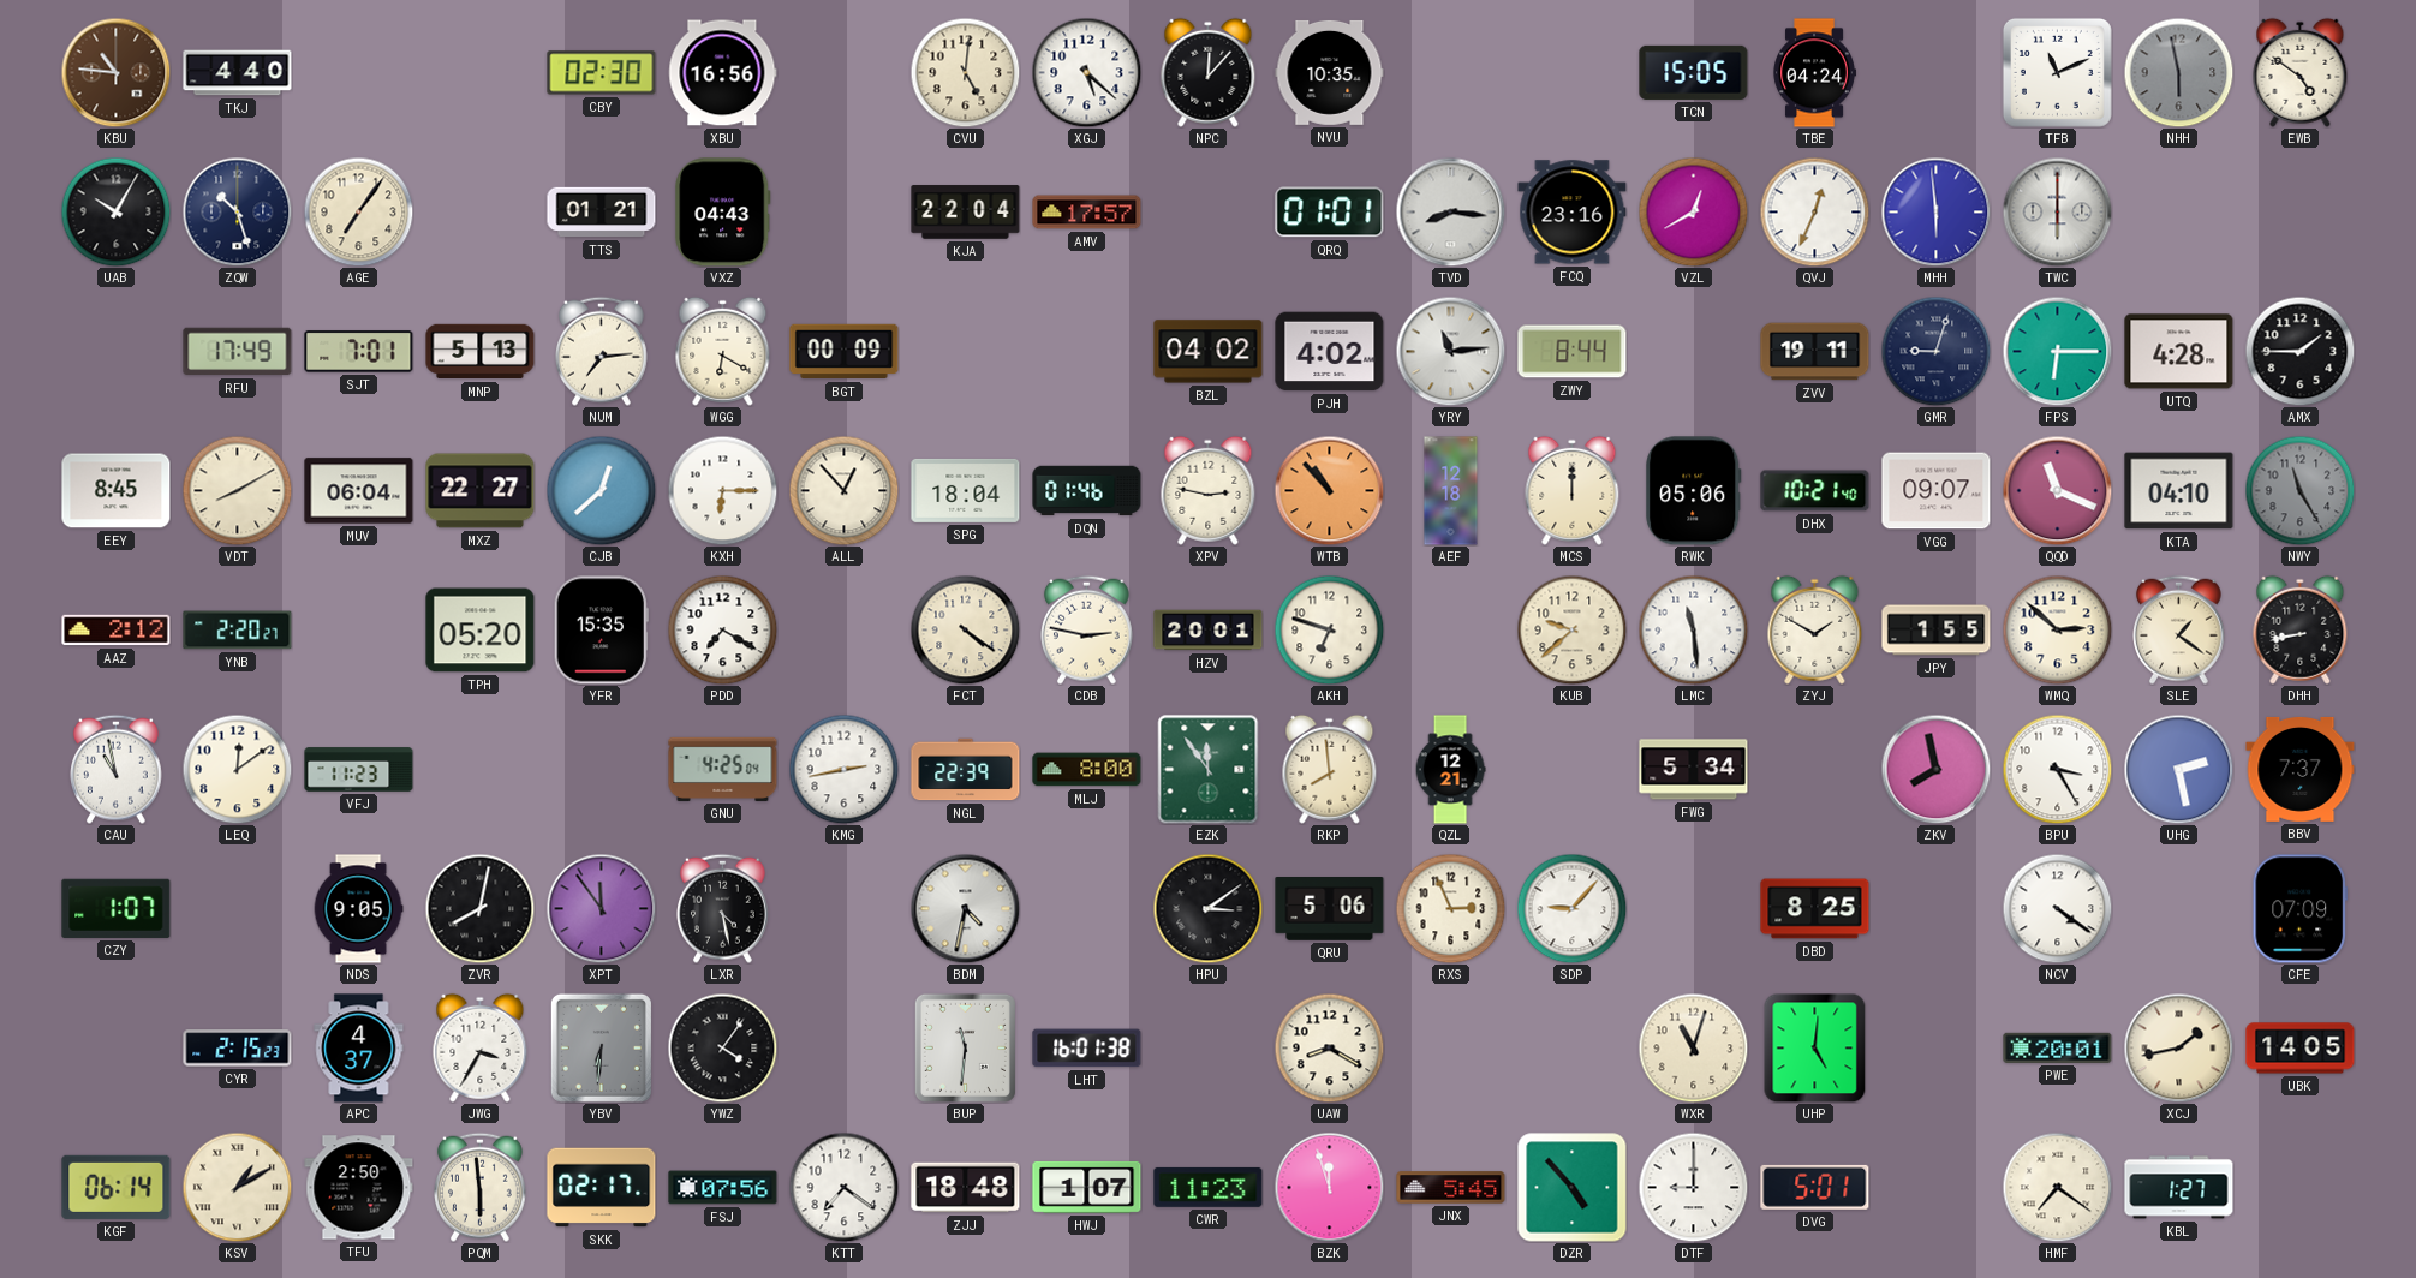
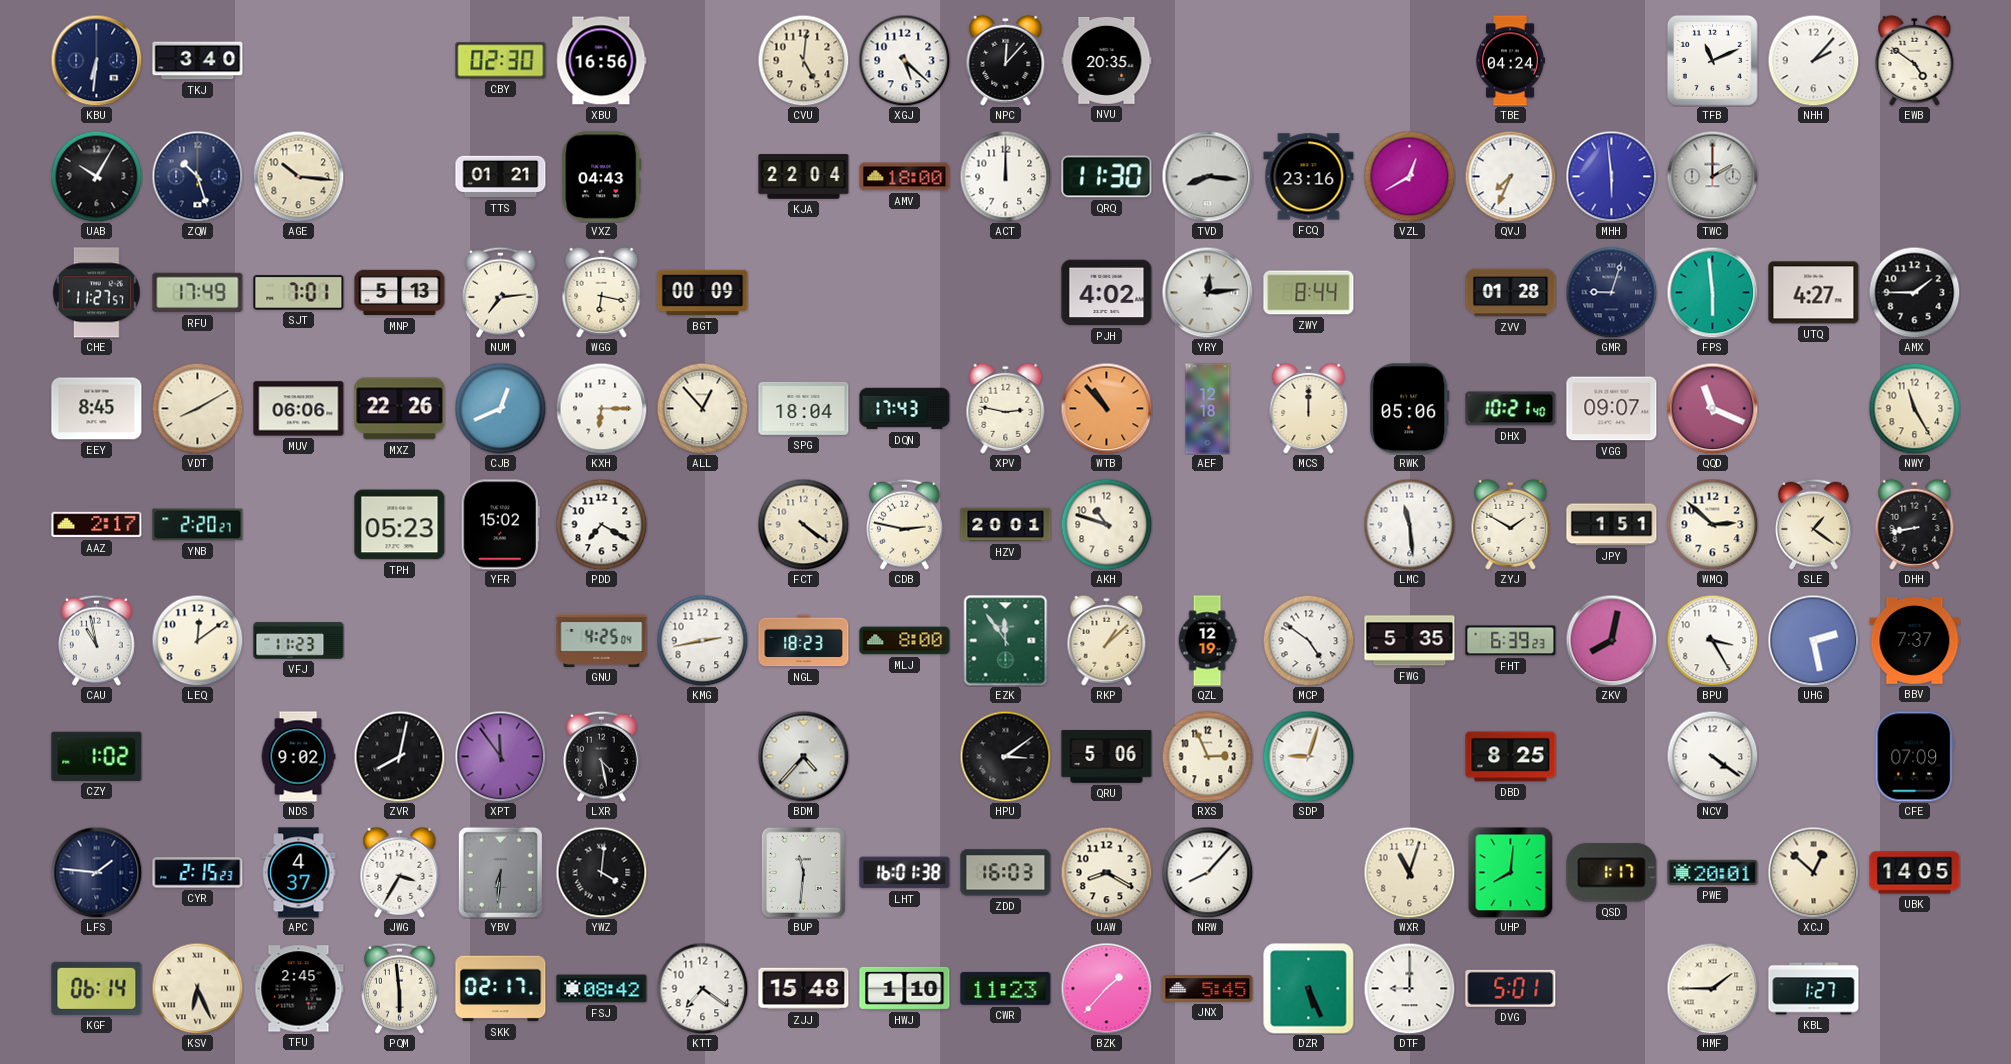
KBU: 10:46 -> 6:31 (96, 60)
KBU dial: brown -> navy (96, 60)
TKJ: 4:40 -> 3:40 (198, 61)
NVU: 10:35 -> 20:35 (1107, 60)
TCN: 15:05 -> none (1694, 72)
NHH: 5:58 -> 2:07 (1813, 60)
NHH dial: grey -> white (1813, 60)
AGE: 7:06 -> 10:16 (298, 176)
AMV: 17:57 -> 18:00 (905, 177)
ACT: none -> 12:00 (1005, 176)
QRQ: 01:01 -> 11:30 (1107, 177)
QVJ: 12:34 -> 7:34 (1510, 176)
TWC: 6:00 -> 2:00 (1712, 176)
CHE: none -> 11:27 (96, 293)
WGG: 6:20 -> 6:17 (602, 292)
BZL: 04:02 -> none (1209, 352)
YRY: 11:14 -> 12:14 (1207, 292)
ZVV: 19:11 -> 01:28 (1511, 293)
FPS: 6:15 -> 5:59 (1712, 292)
UTQ: 4:28 -> 4:27 (1814, 293)
MUV: 06:04 -> 06:06 (299, 409)
MXZ: 22:27 -> 22:26 (400, 409)
CJB: 12:38 -> 12:41 (500, 408)
DQN: 01:46 -> 17:43 (905, 409)
KTA: 04:10 -> none (2179, 491)
NWY dial: grey -> cream (1914, 408)
AAZ: 2:12 -> 2:17 (97, 525)
TPH: 05:20 -> 05:23 (400, 525)
YFR: 15:35 -> 15:02 (500, 525)
AKH: 6:48 -> 10:48 (1106, 524)
KUB: 9:38 -> none (1571, 629)
JPY: 1:55 -> 1:51 (1612, 525)
NGL: 22:39 -> 18:23 (804, 641)
RKP: 7:59 -> 1:08 (1107, 640)
QZL: 12:21 -> 12:19 (1207, 641)
MCP: none -> 4:51 (1308, 640)
FWG: 5:34 -> 5:35 (1410, 641)
FHT: none -> 6:39 (1511, 641)
ZKV: 7:58 -> 8:02 (1611, 640)
CZY: 1:07 -> 1:02 (97, 756)
NDS: 9:05 -> 9:02 (298, 757)
BDM: 4:32 -> 4:37 (803, 756)
SDP: 9:07 -> 9:03 (1308, 756)
LFS: none -> 1:46 (96, 872)
YWZ: 4:06 -> 4:01 (601, 872)
ZDD: none -> 16:03 (1006, 873)
NRW: none -> 8:07 (1207, 872)
UHP: 5:01 -> 8:01 (1511, 872)
QSD: none -> 1:17 (1612, 873)
XCJ: 1:43 -> 12:52 (1813, 872)
KSV: 1:10 -> 6:26 (197, 988)
TFU: 2:50 -> 2:45 (299, 989)
FSJ: 07:56 -> 08:42 (602, 989)
ZJJ: 18:48 -> 15:48 (804, 989)
HWJ: 1:07 -> 1:10 (905, 988)
BZK: 11:57 -> 1:37 (1106, 988)
DZR: 4:53 -> 5:26 (1309, 989)
HMF: 7:21 -> 1:45 (1712, 988)
